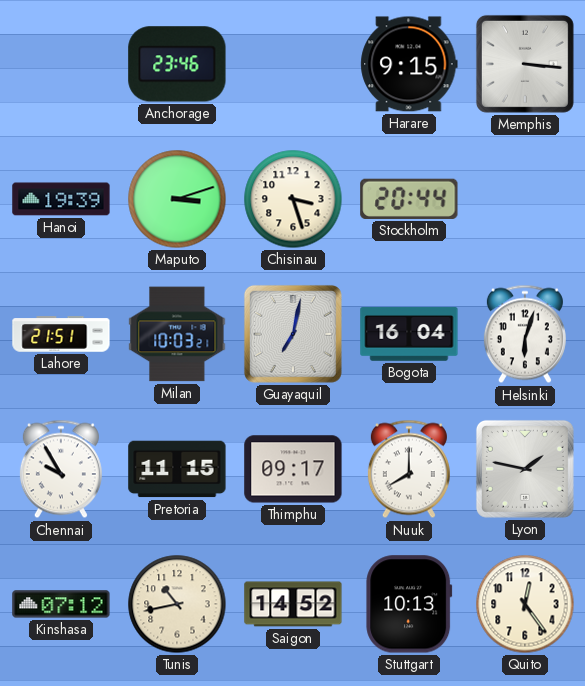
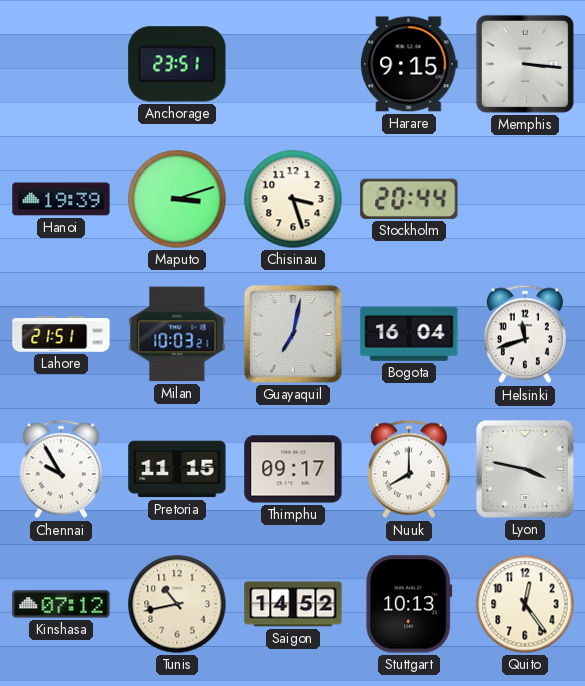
Anchorage: 23:46 -> 23:51 (177, 64)
Helsinki: 6:03 -> 11:42 (525, 334)
Lyon: 1:47 -> 3:47 (525, 469)
